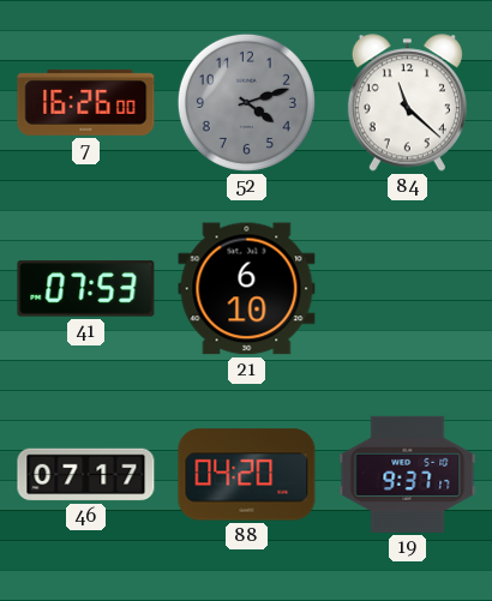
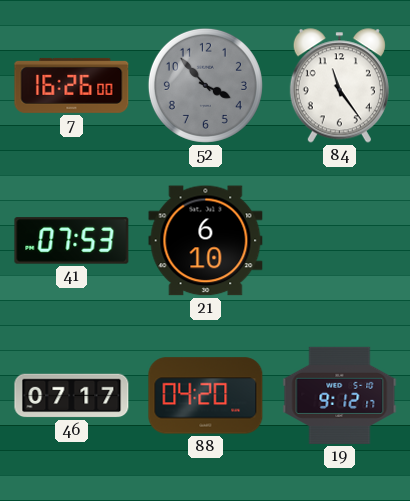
52: 4:12 -> 3:53 (205, 85)
84: 11:22 -> 11:24 (339, 86)
19: 9:37 -> 9:12 (340, 395)
